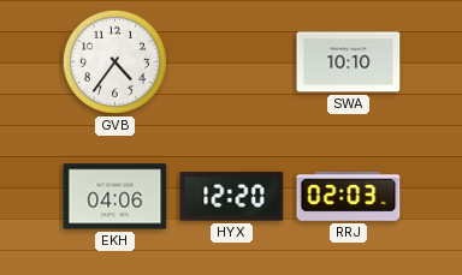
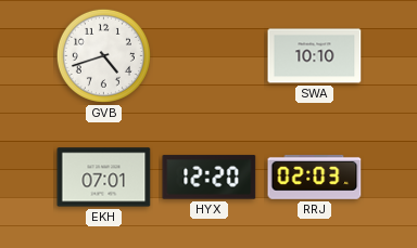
GVB: 4:36 -> 4:42 (103, 55)
EKH: 04:06 -> 07:01 (104, 178)
